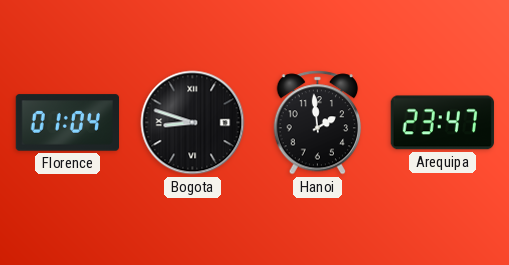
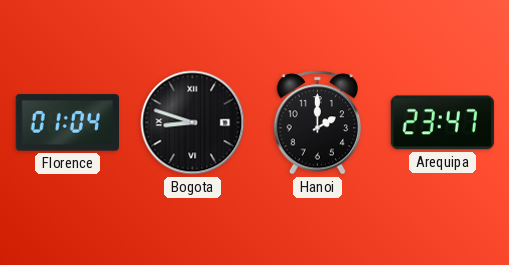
Hanoi: 1:59 -> 2:00 (318, 123)
